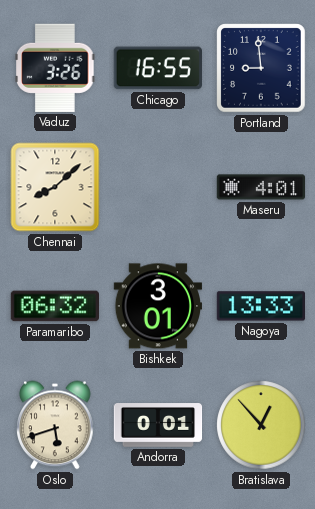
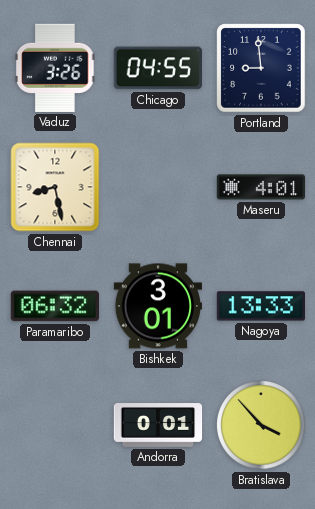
Chicago: 16:55 -> 04:55 (158, 68)
Chennai: 8:08 -> 8:28 (55, 187)
Oslo: 5:42 -> none (55, 425)
Bratislava: 12:53 -> 3:53 (261, 425)
